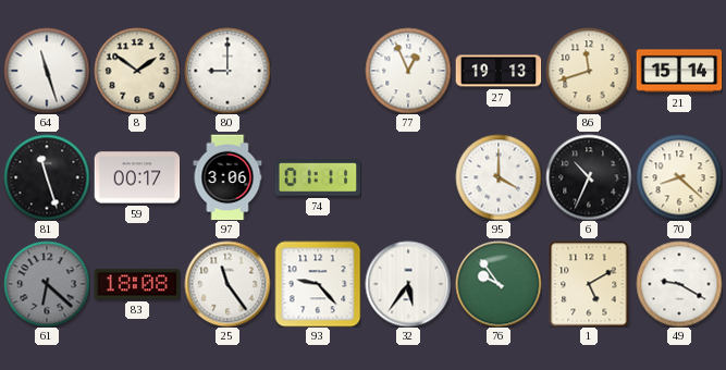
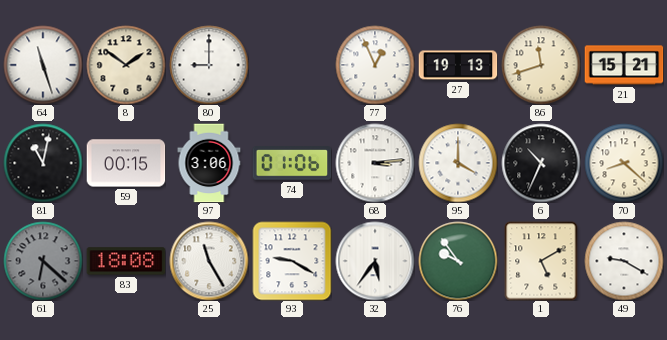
21: 15:14 -> 15:21 (624, 65)
81: 11:27 -> 11:02 (43, 163)
59: 00:17 -> 00:15 (126, 163)
74: 01:11 -> 01:06 (292, 163)
68: none -> 3:14 (375, 163)
25: 11:24 -> 11:25 (209, 261)
93: 9:23 -> 9:20 (292, 261)
